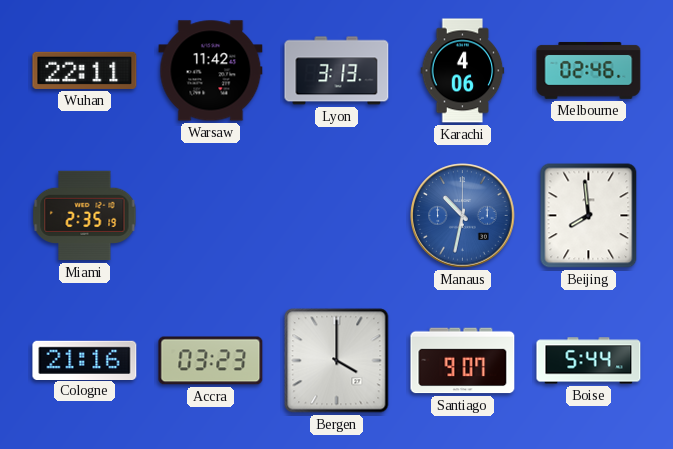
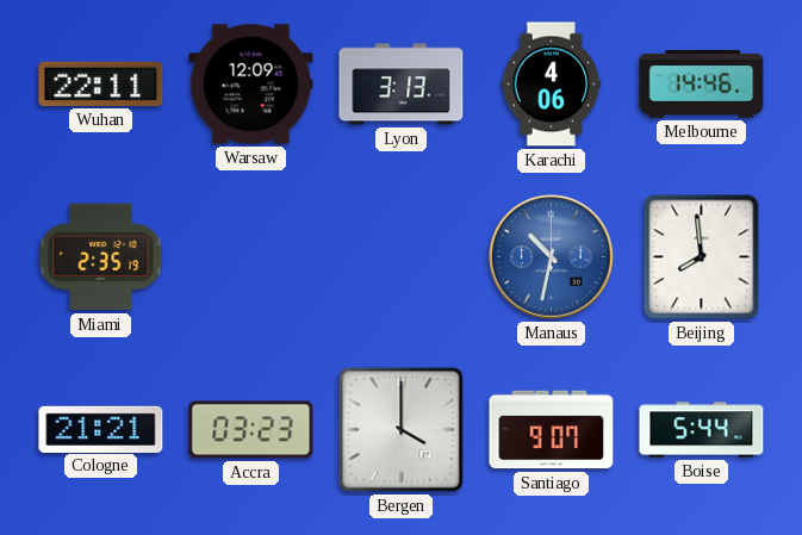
Warsaw: 11:42 -> 12:09 (251, 85)
Melbourne: 02:46 -> 14:46 (702, 83)
Cologne: 21:16 -> 21:21 (101, 429)
